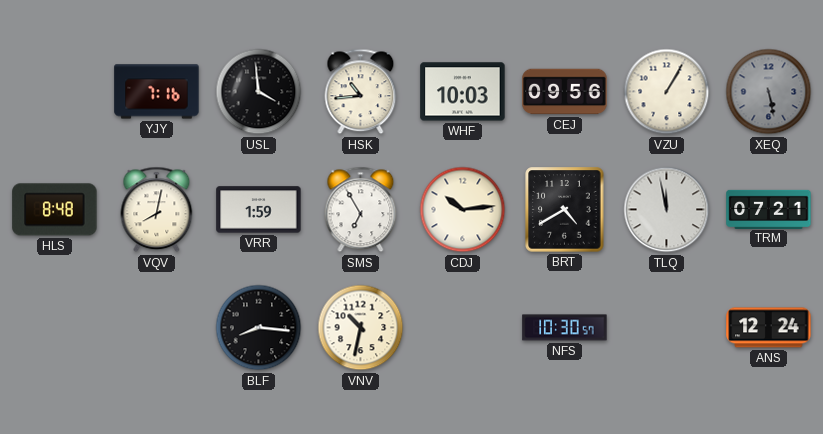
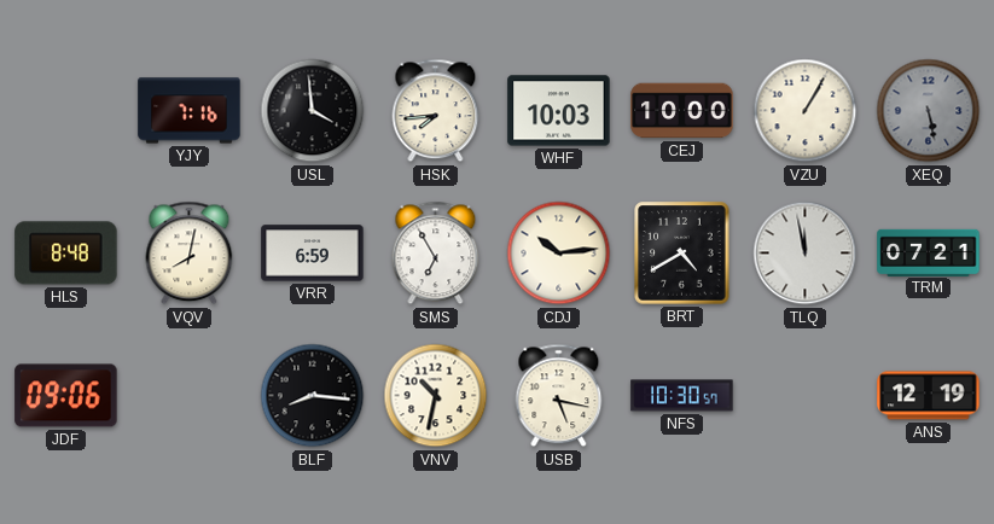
HSK: 10:44 -> 7:44 (436, 111)
CEJ: 09:56 -> 10:00 (682, 111)
VRR: 1:59 -> 6:59 (313, 254)
JDF: none -> 09:06 (66, 396)
USB: none -> 5:17 (559, 396)
ANS: 12:24 -> 12:19 (929, 396)
